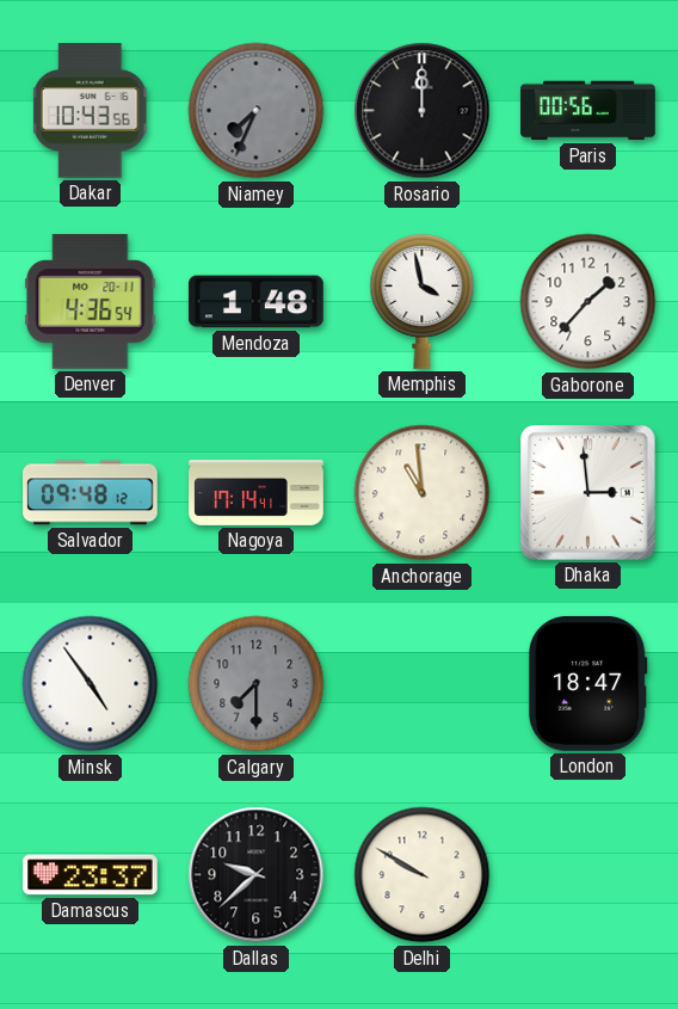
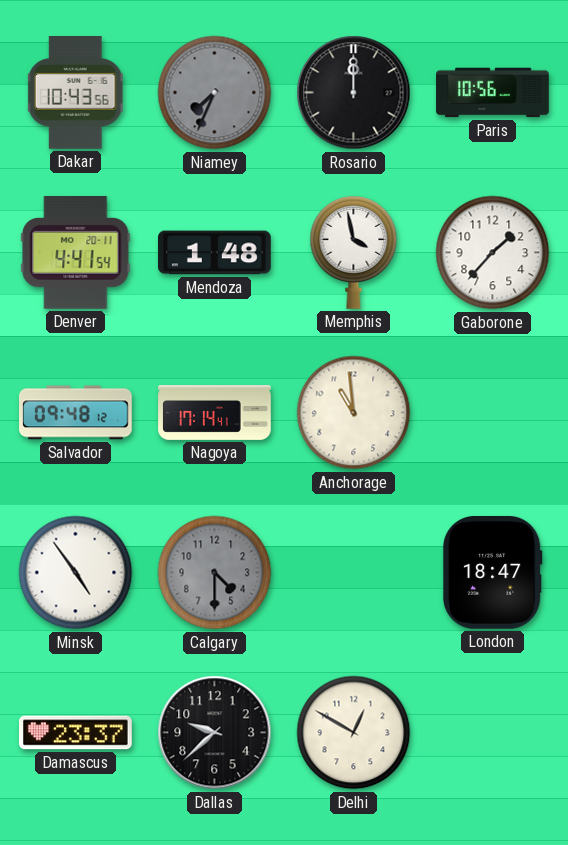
Paris: 00:56 -> 10:56 (493, 93)
Denver: 4:36 -> 4:41 (76, 253)
Dhaka: 2:59 -> none (587, 492)
Calgary: 7:30 -> 4:30 (215, 573)
Delhi: 9:50 -> 12:50 (354, 733)
